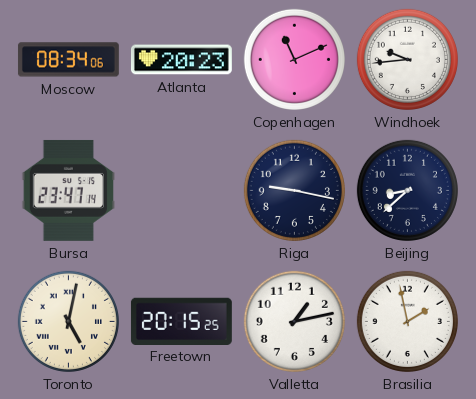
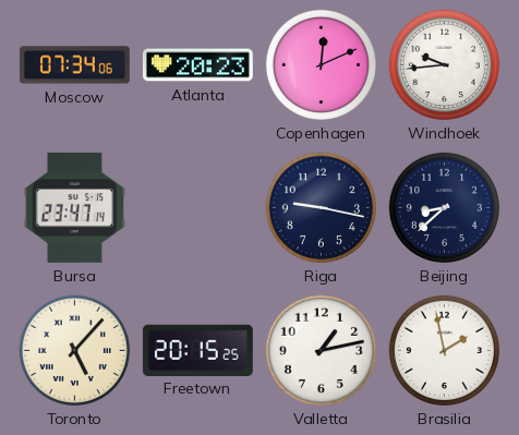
Moscow: 08:34 -> 07:34 (74, 65)
Copenhagen: 11:11 -> 12:11 (321, 64)
Toronto: 5:02 -> 5:07 (74, 350)
